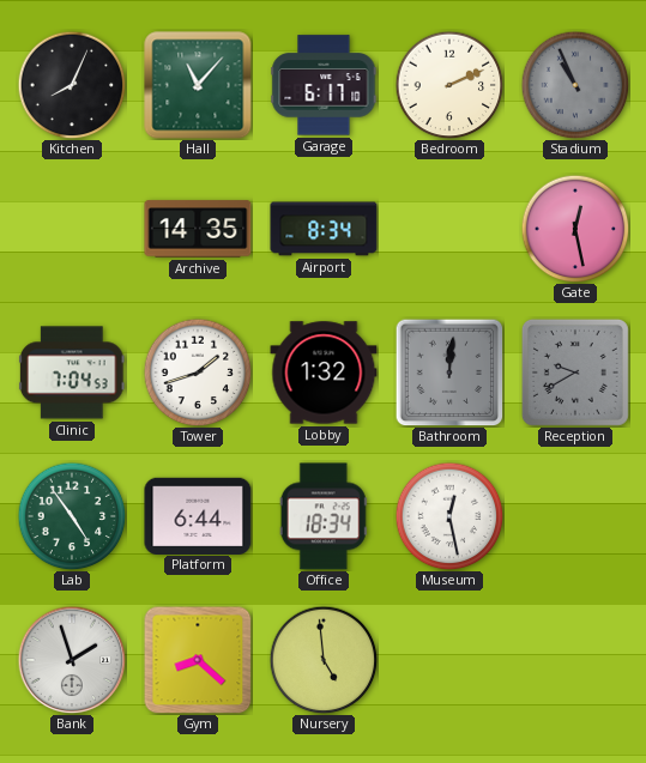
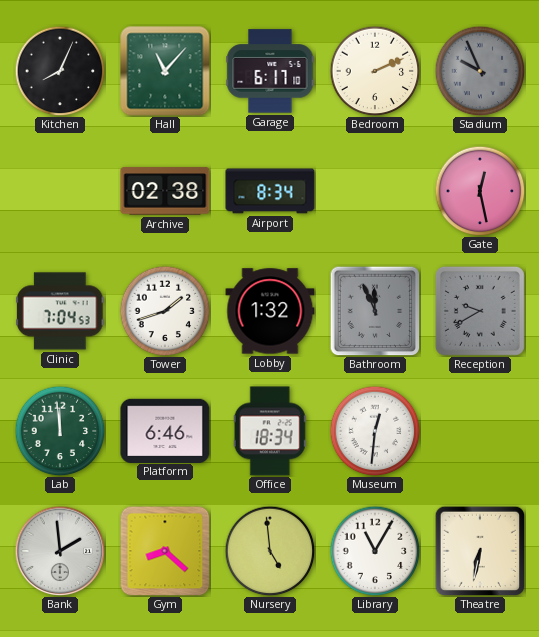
Stadium: 10:56 -> 9:56 (480, 71)
Archive: 14:35 -> 02:38 (165, 191)
Bathroom: 12:01 -> 11:56 (375, 311)
Lab: 4:54 -> 11:59 (60, 431)
Platform: 6:44 -> 6:46 (165, 430)
Museum: 12:28 -> 12:31 (375, 431)
Bank: 1:57 -> 1:59 (60, 551)
Library: none -> 11:05 (375, 551)
Theatre: none -> 6:32 (479, 550)
